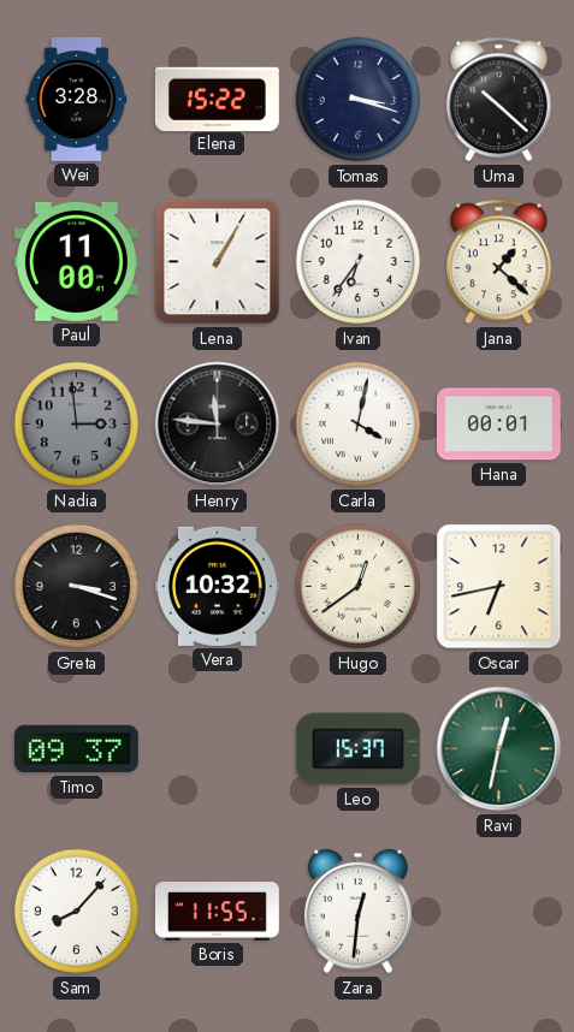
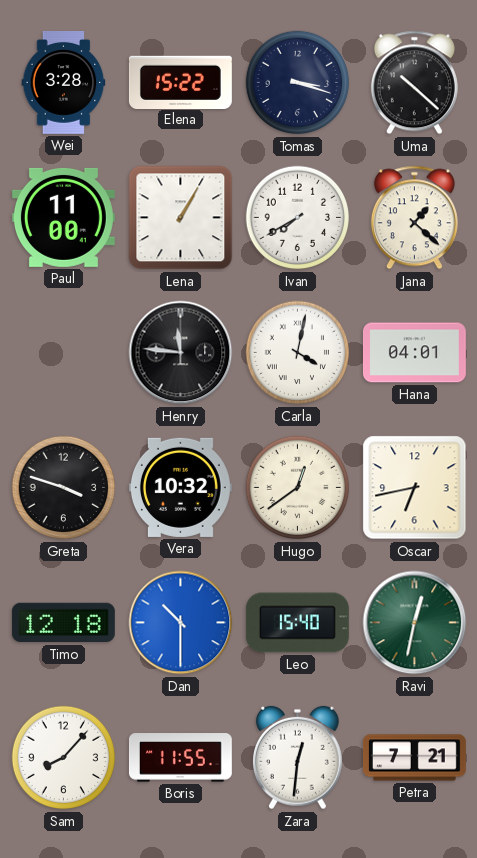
Ivan: 6:36 -> 7:40 (298, 218)
Nadia: 2:59 -> none (77, 425)
Hana: 00:01 -> 04:01 (414, 353)
Greta: 3:18 -> 3:48 (64, 488)
Timo: 09:37 -> 12:18 (63, 623)
Dan: none -> 10:30 (181, 623)
Leo: 15:37 -> 15:40 (297, 623)
Petra: none -> 7:21 (414, 758)
